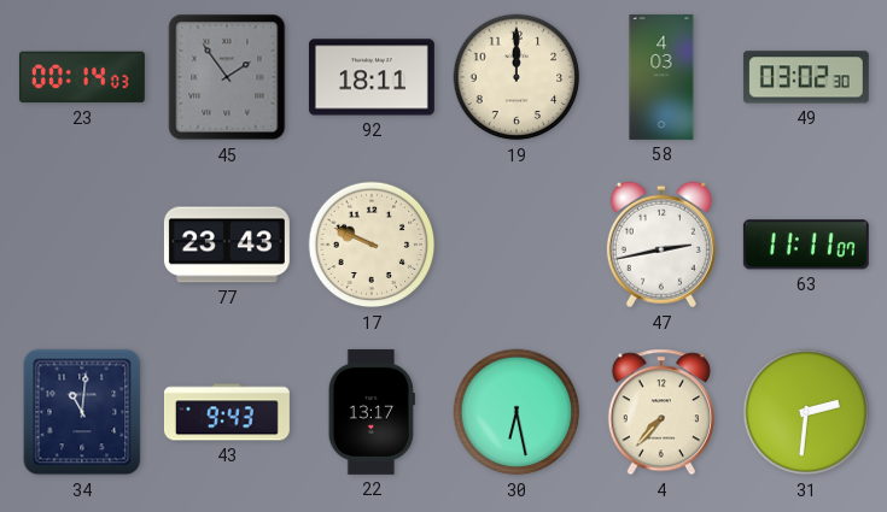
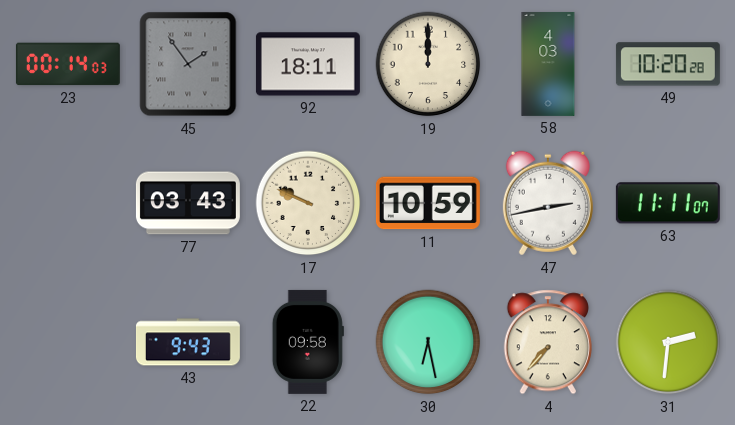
49: 03:02 -> 10:20 (668, 64)
77: 23:43 -> 03:43 (188, 203)
11: none -> 10:59 (428, 203)
34: 11:01 -> none (82, 412)
22: 13:17 -> 09:58 (308, 342)
